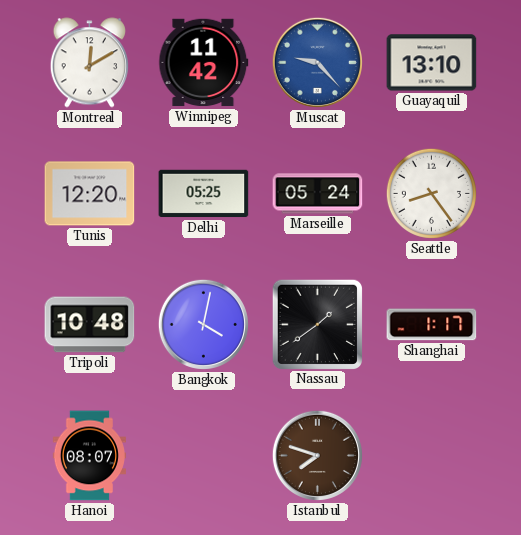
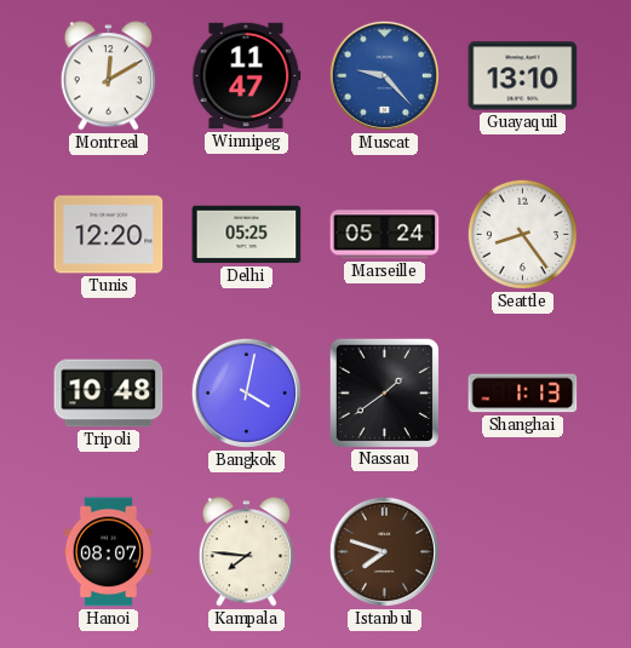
Winnipeg: 11:42 -> 11:47 (247, 76)
Shanghai: 1:17 -> 1:13 (523, 394)
Kampala: none -> 7:46 (246, 552)
